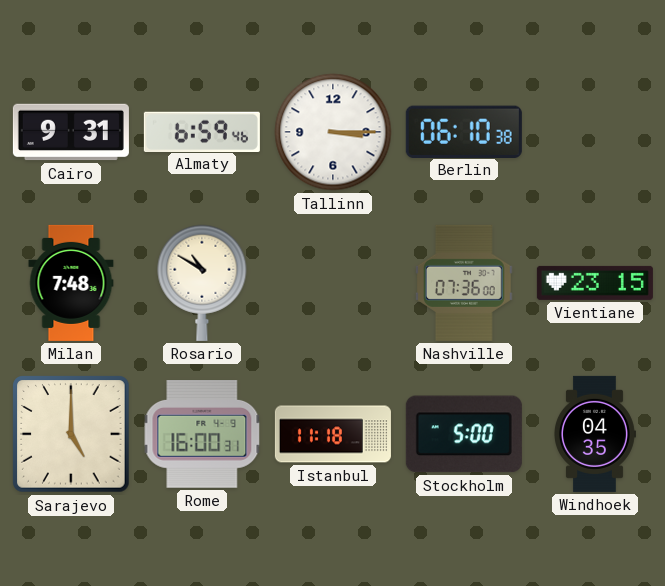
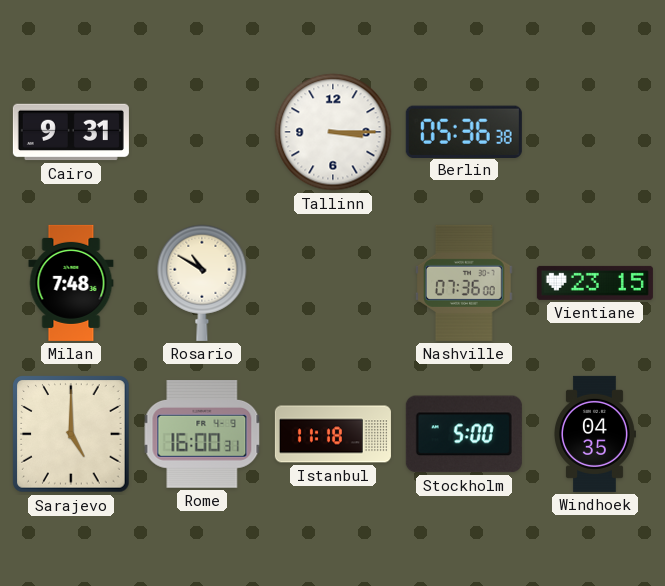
Almaty: 6:59 -> none (202, 131)
Berlin: 06:10 -> 05:36 (464, 131)
